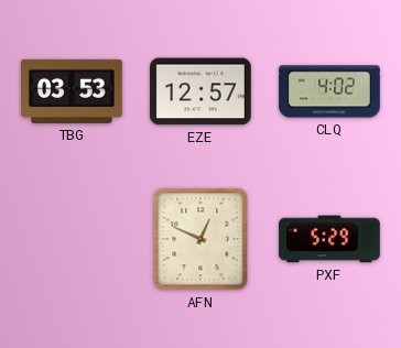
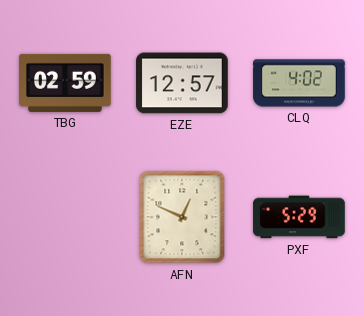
TBG: 03:53 -> 02:59 (65, 83)
